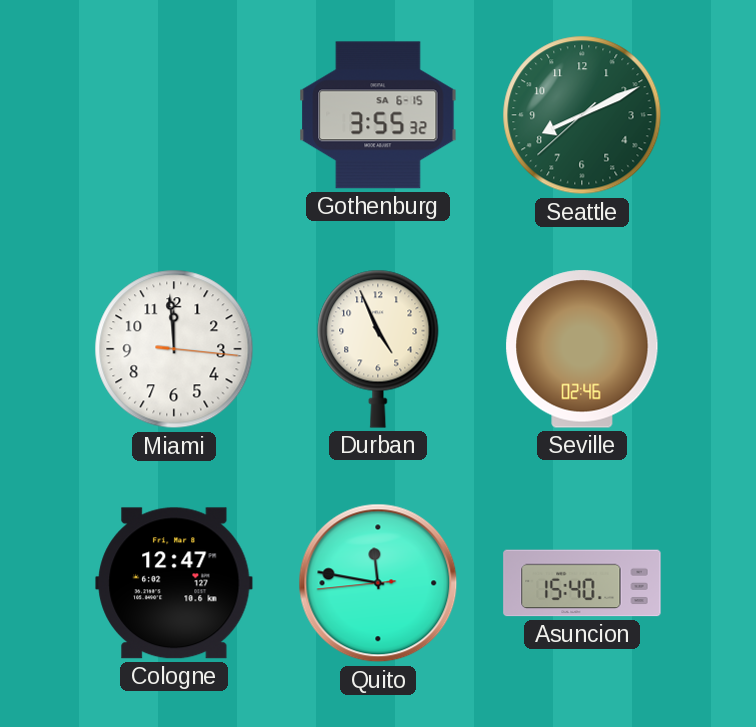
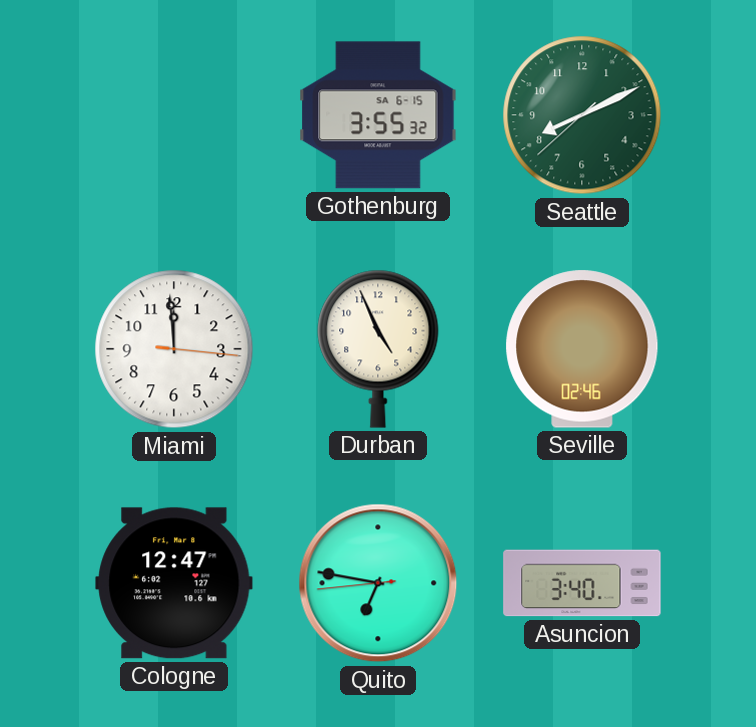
Quito: 11:46 -> 6:46 (378, 583)
Asuncion: 15:40 -> 3:40 (582, 583)
